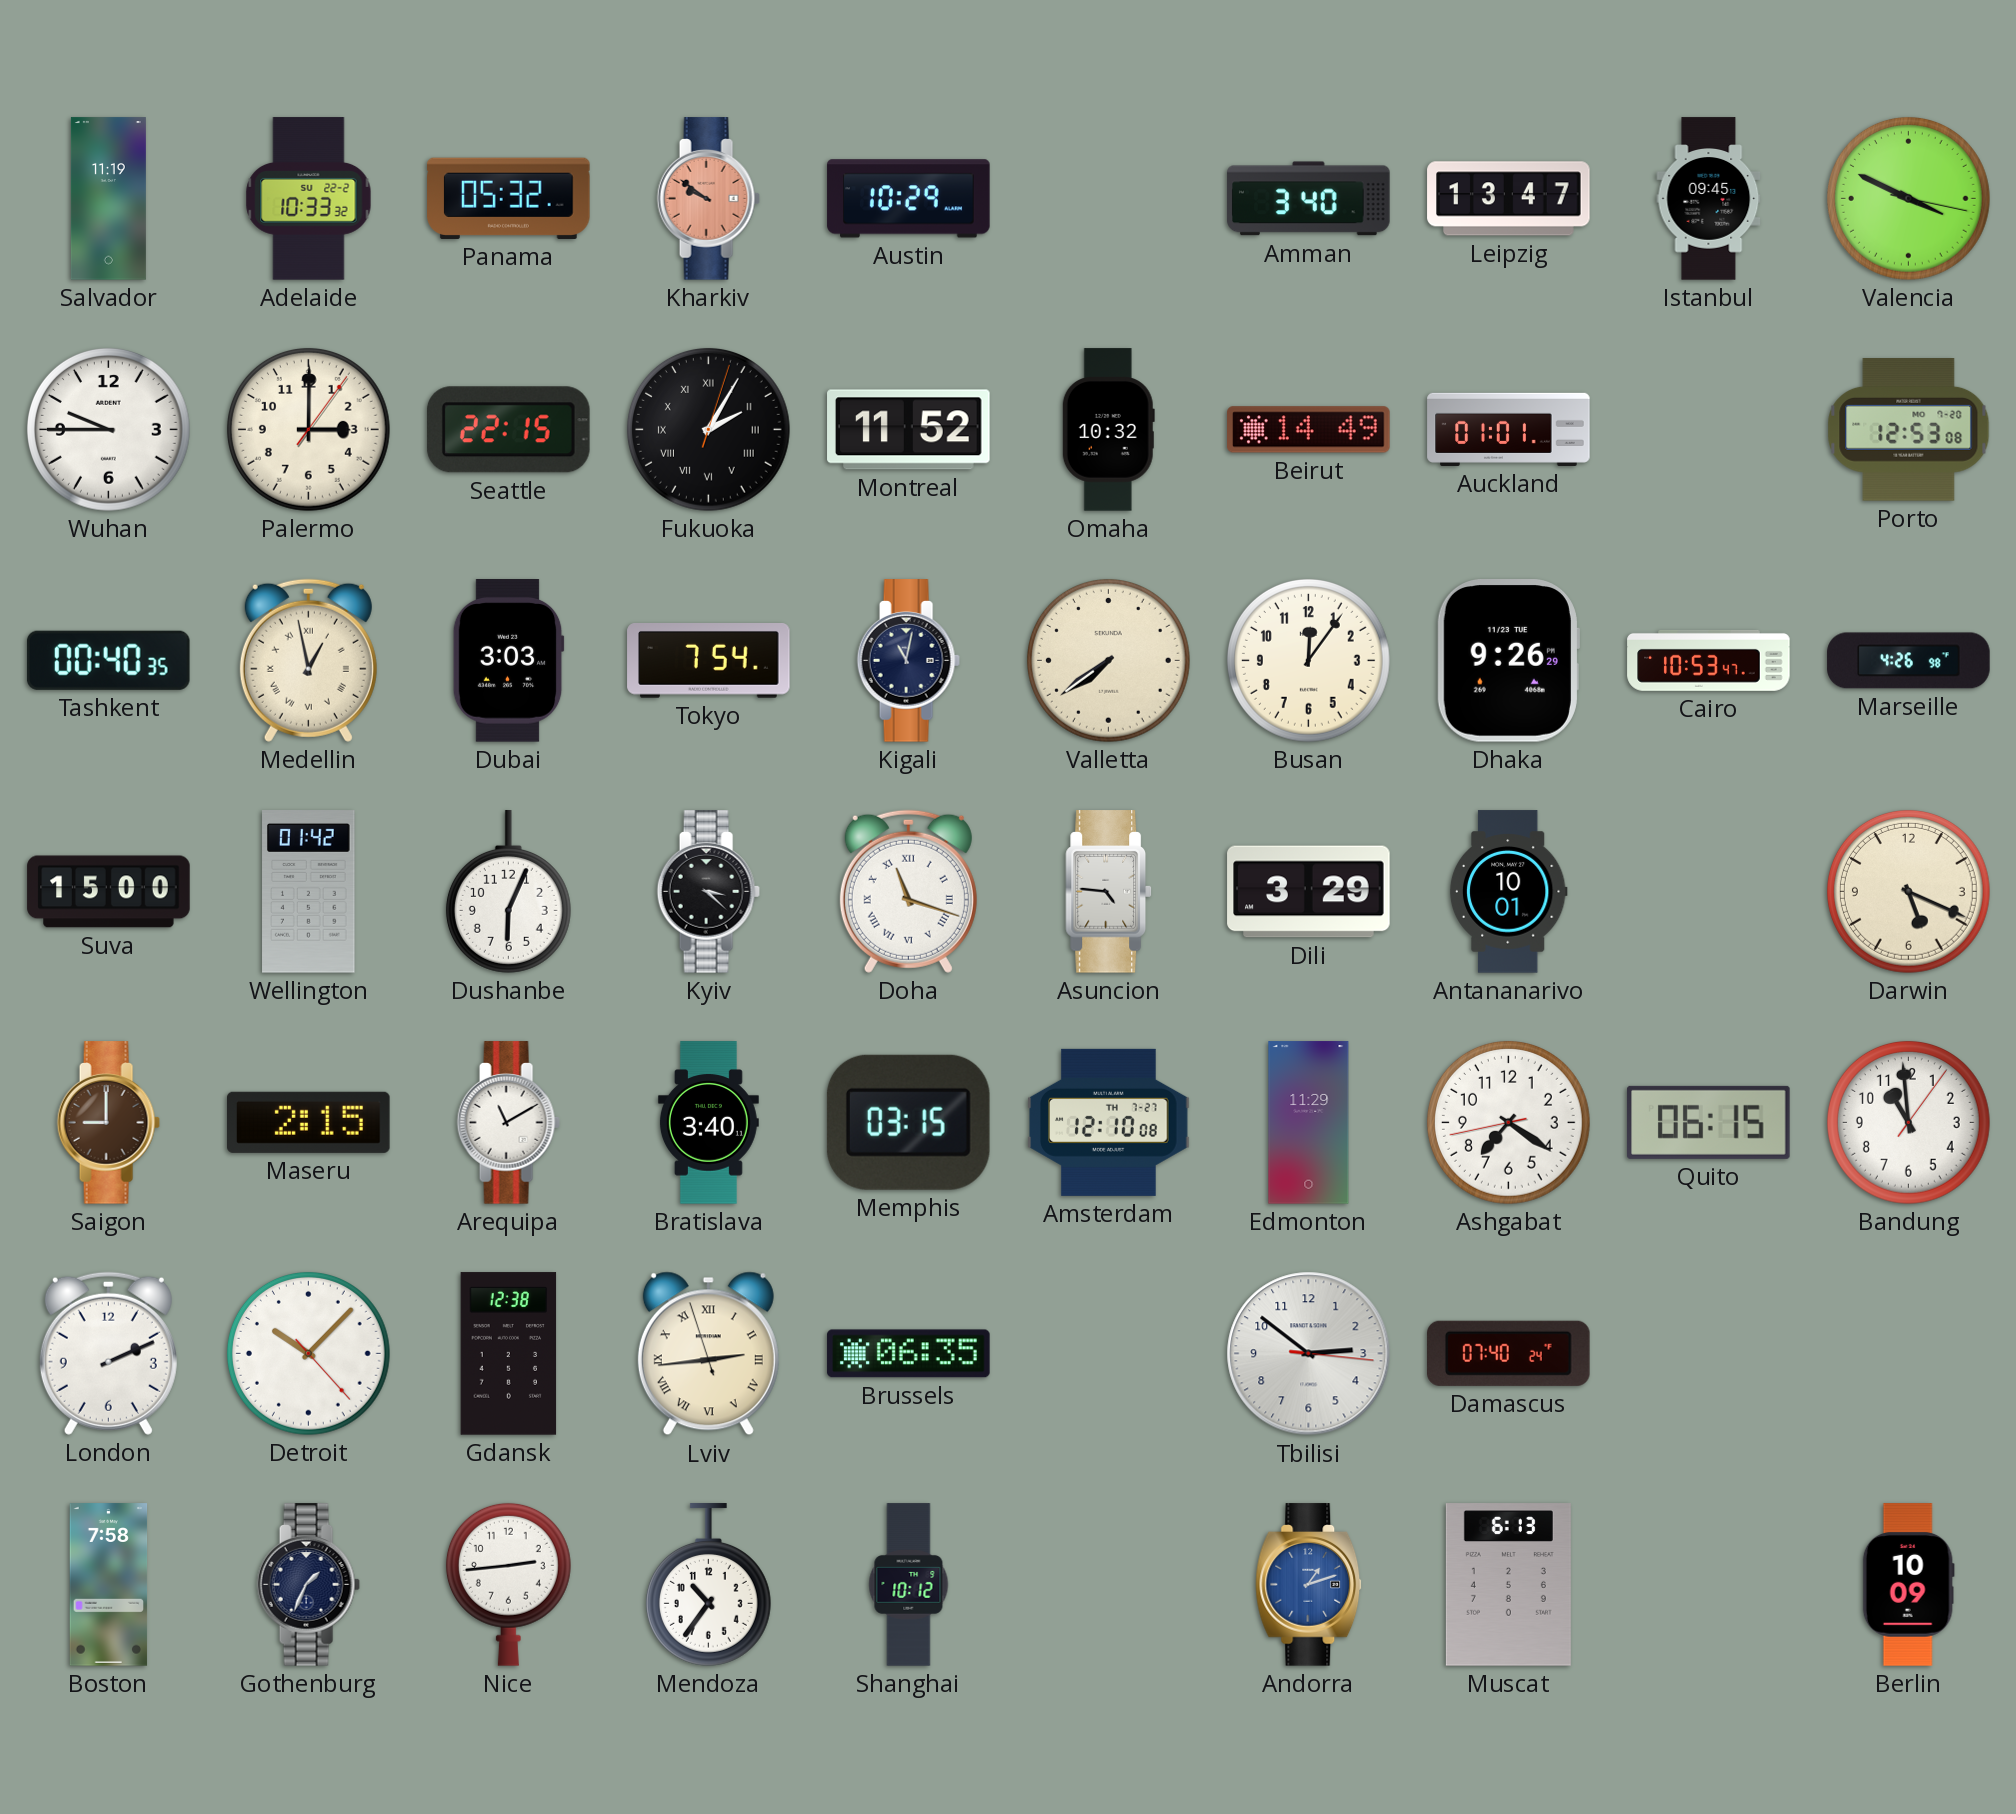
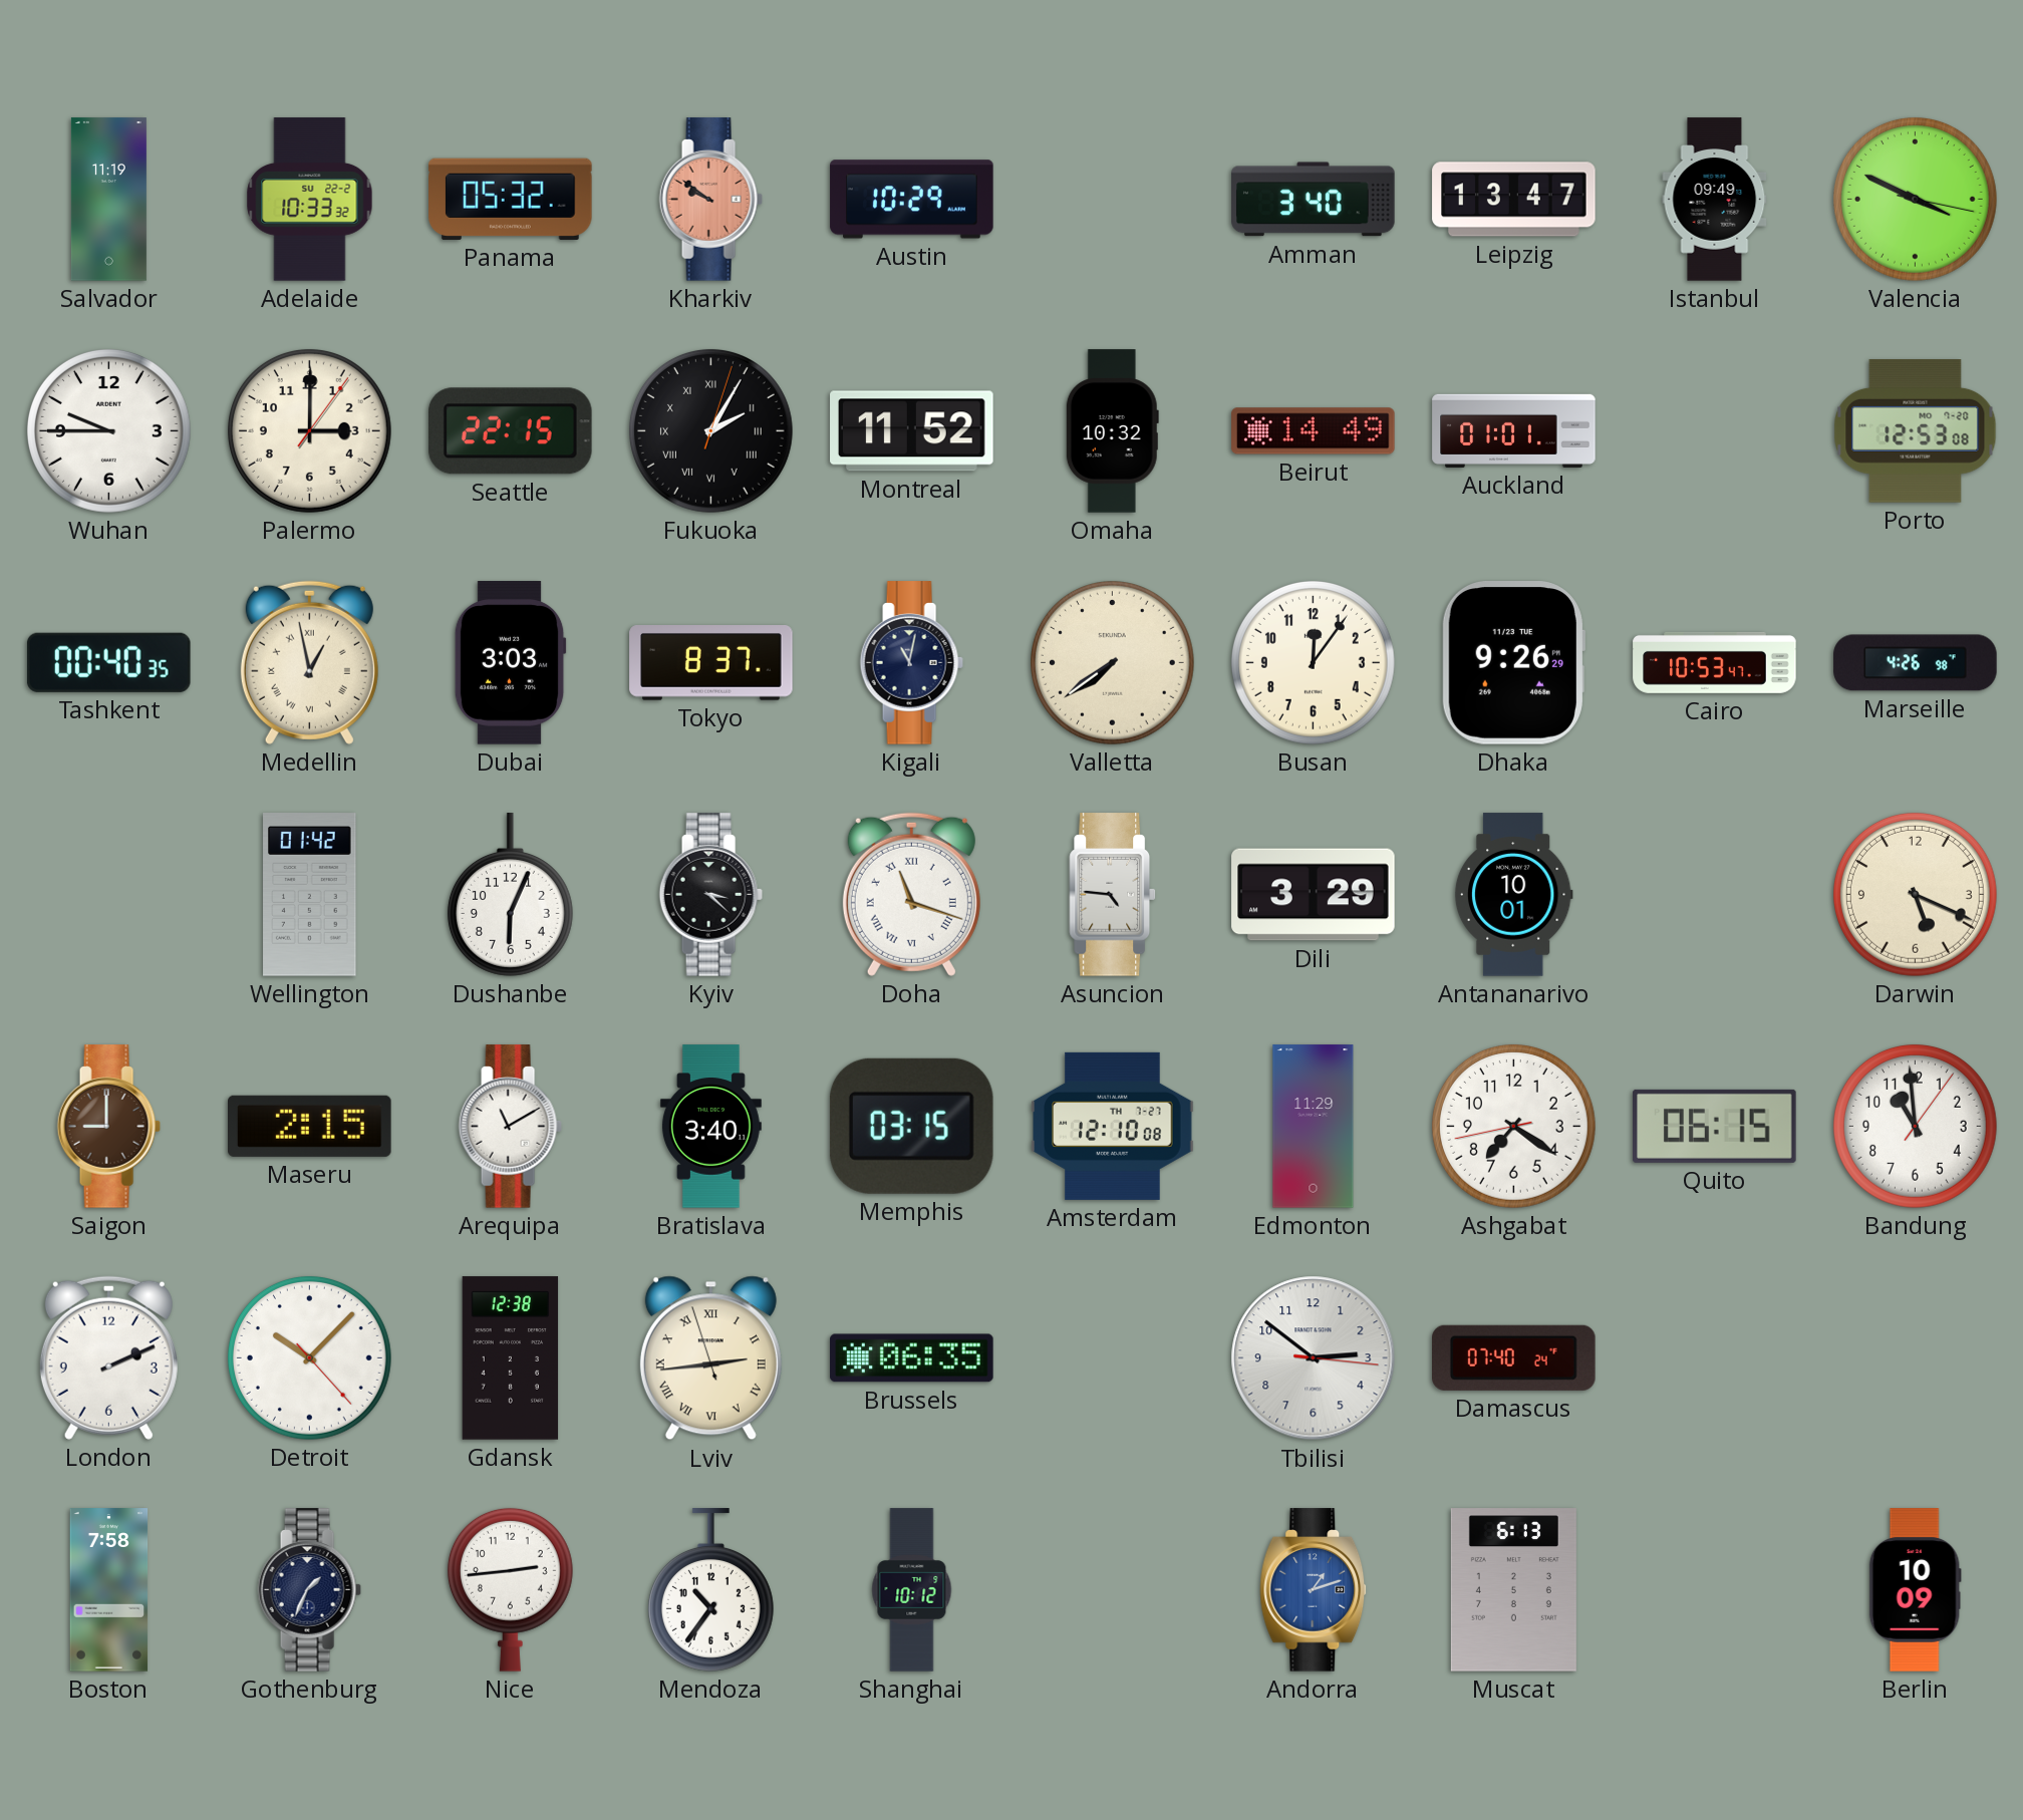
Istanbul: 09:45 -> 09:49 (1715, 200)
Tokyo: 7:54 -> 8:37 (711, 663)
Suva: 15:00 -> none (109, 892)
